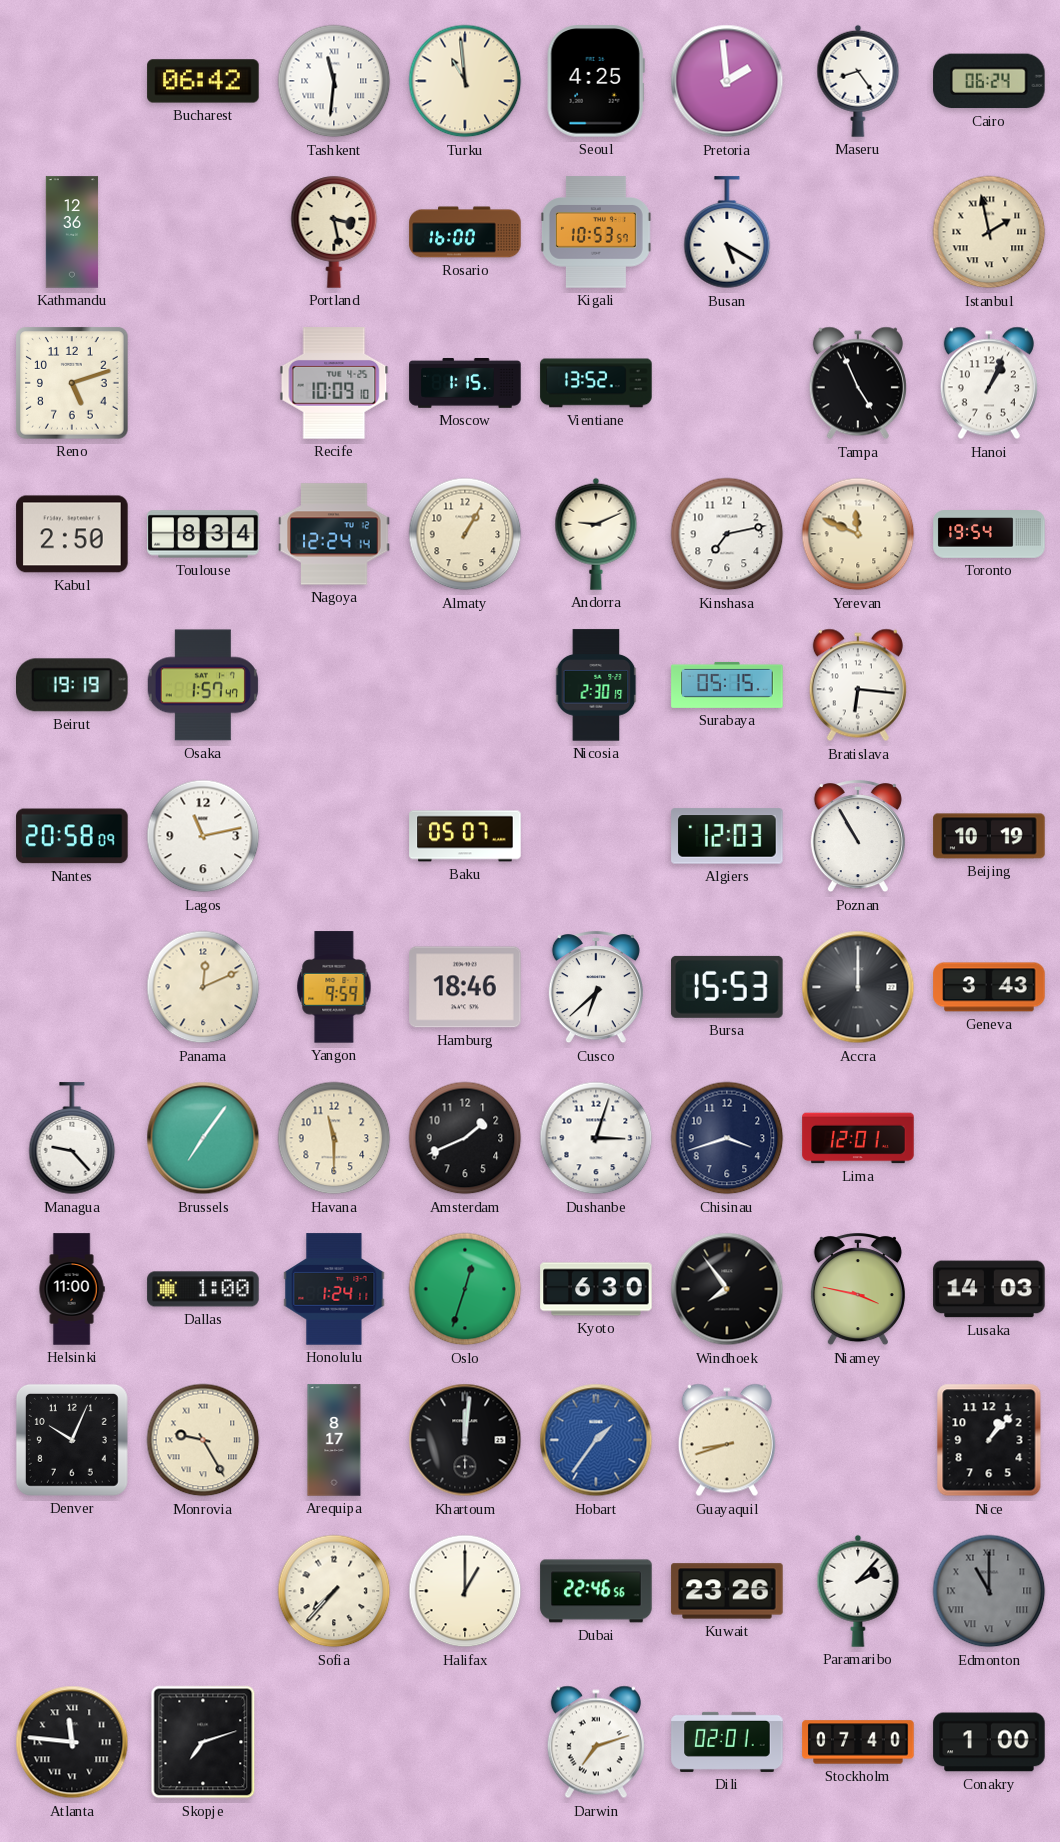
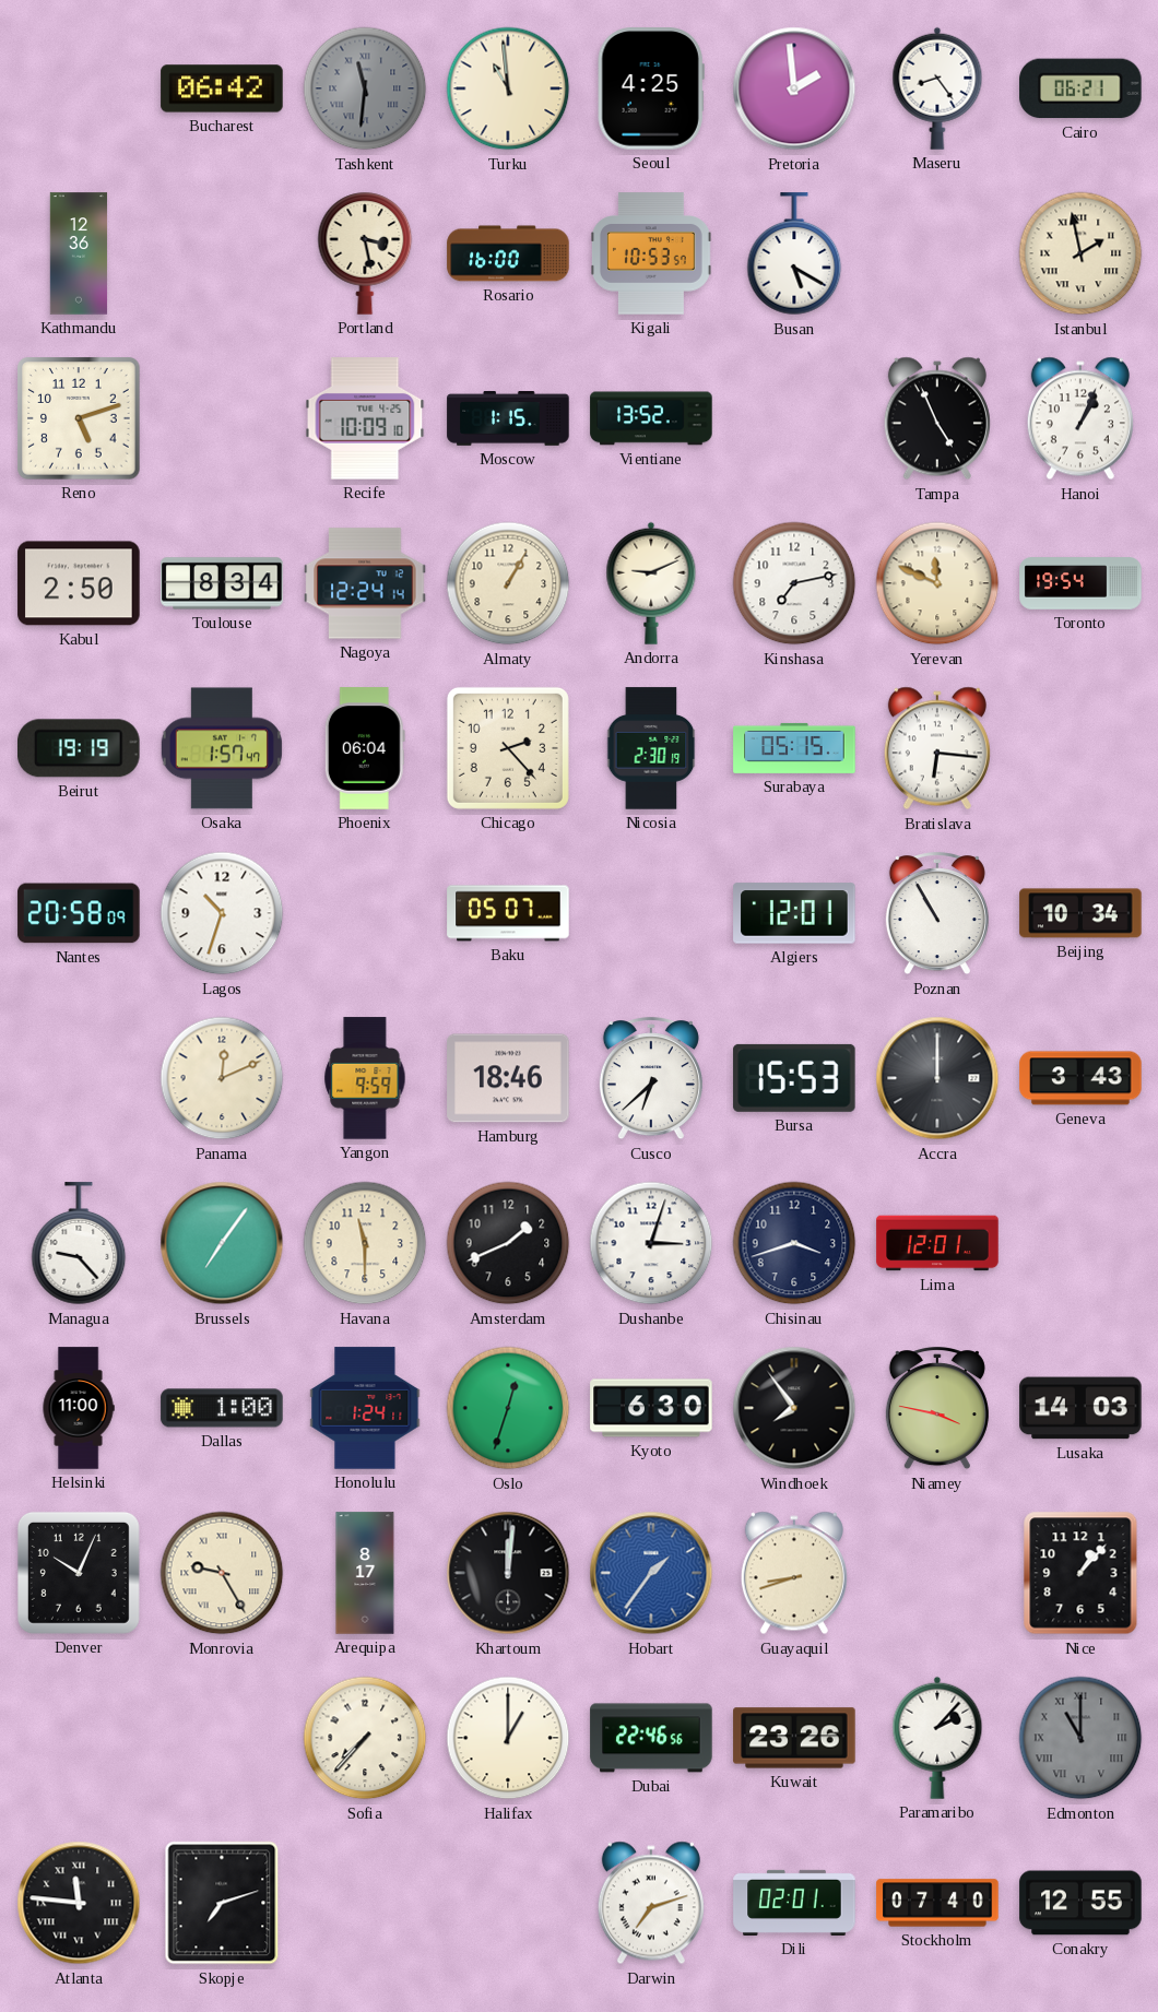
Tashkent dial: white -> grey (365, 88)
Cairo: 06:24 -> 06:21 (1080, 88)
Phoenix: none -> 06:04 (365, 748)
Chicago: none -> 2:23 (508, 748)
Lagos: 11:13 -> 10:33 (222, 913)
Algiers: 12:03 -> 12:01 (794, 913)
Beijing: 10:19 -> 10:34 (1080, 913)
Conakry: 1:00 -> 12:55 (1080, 1903)
